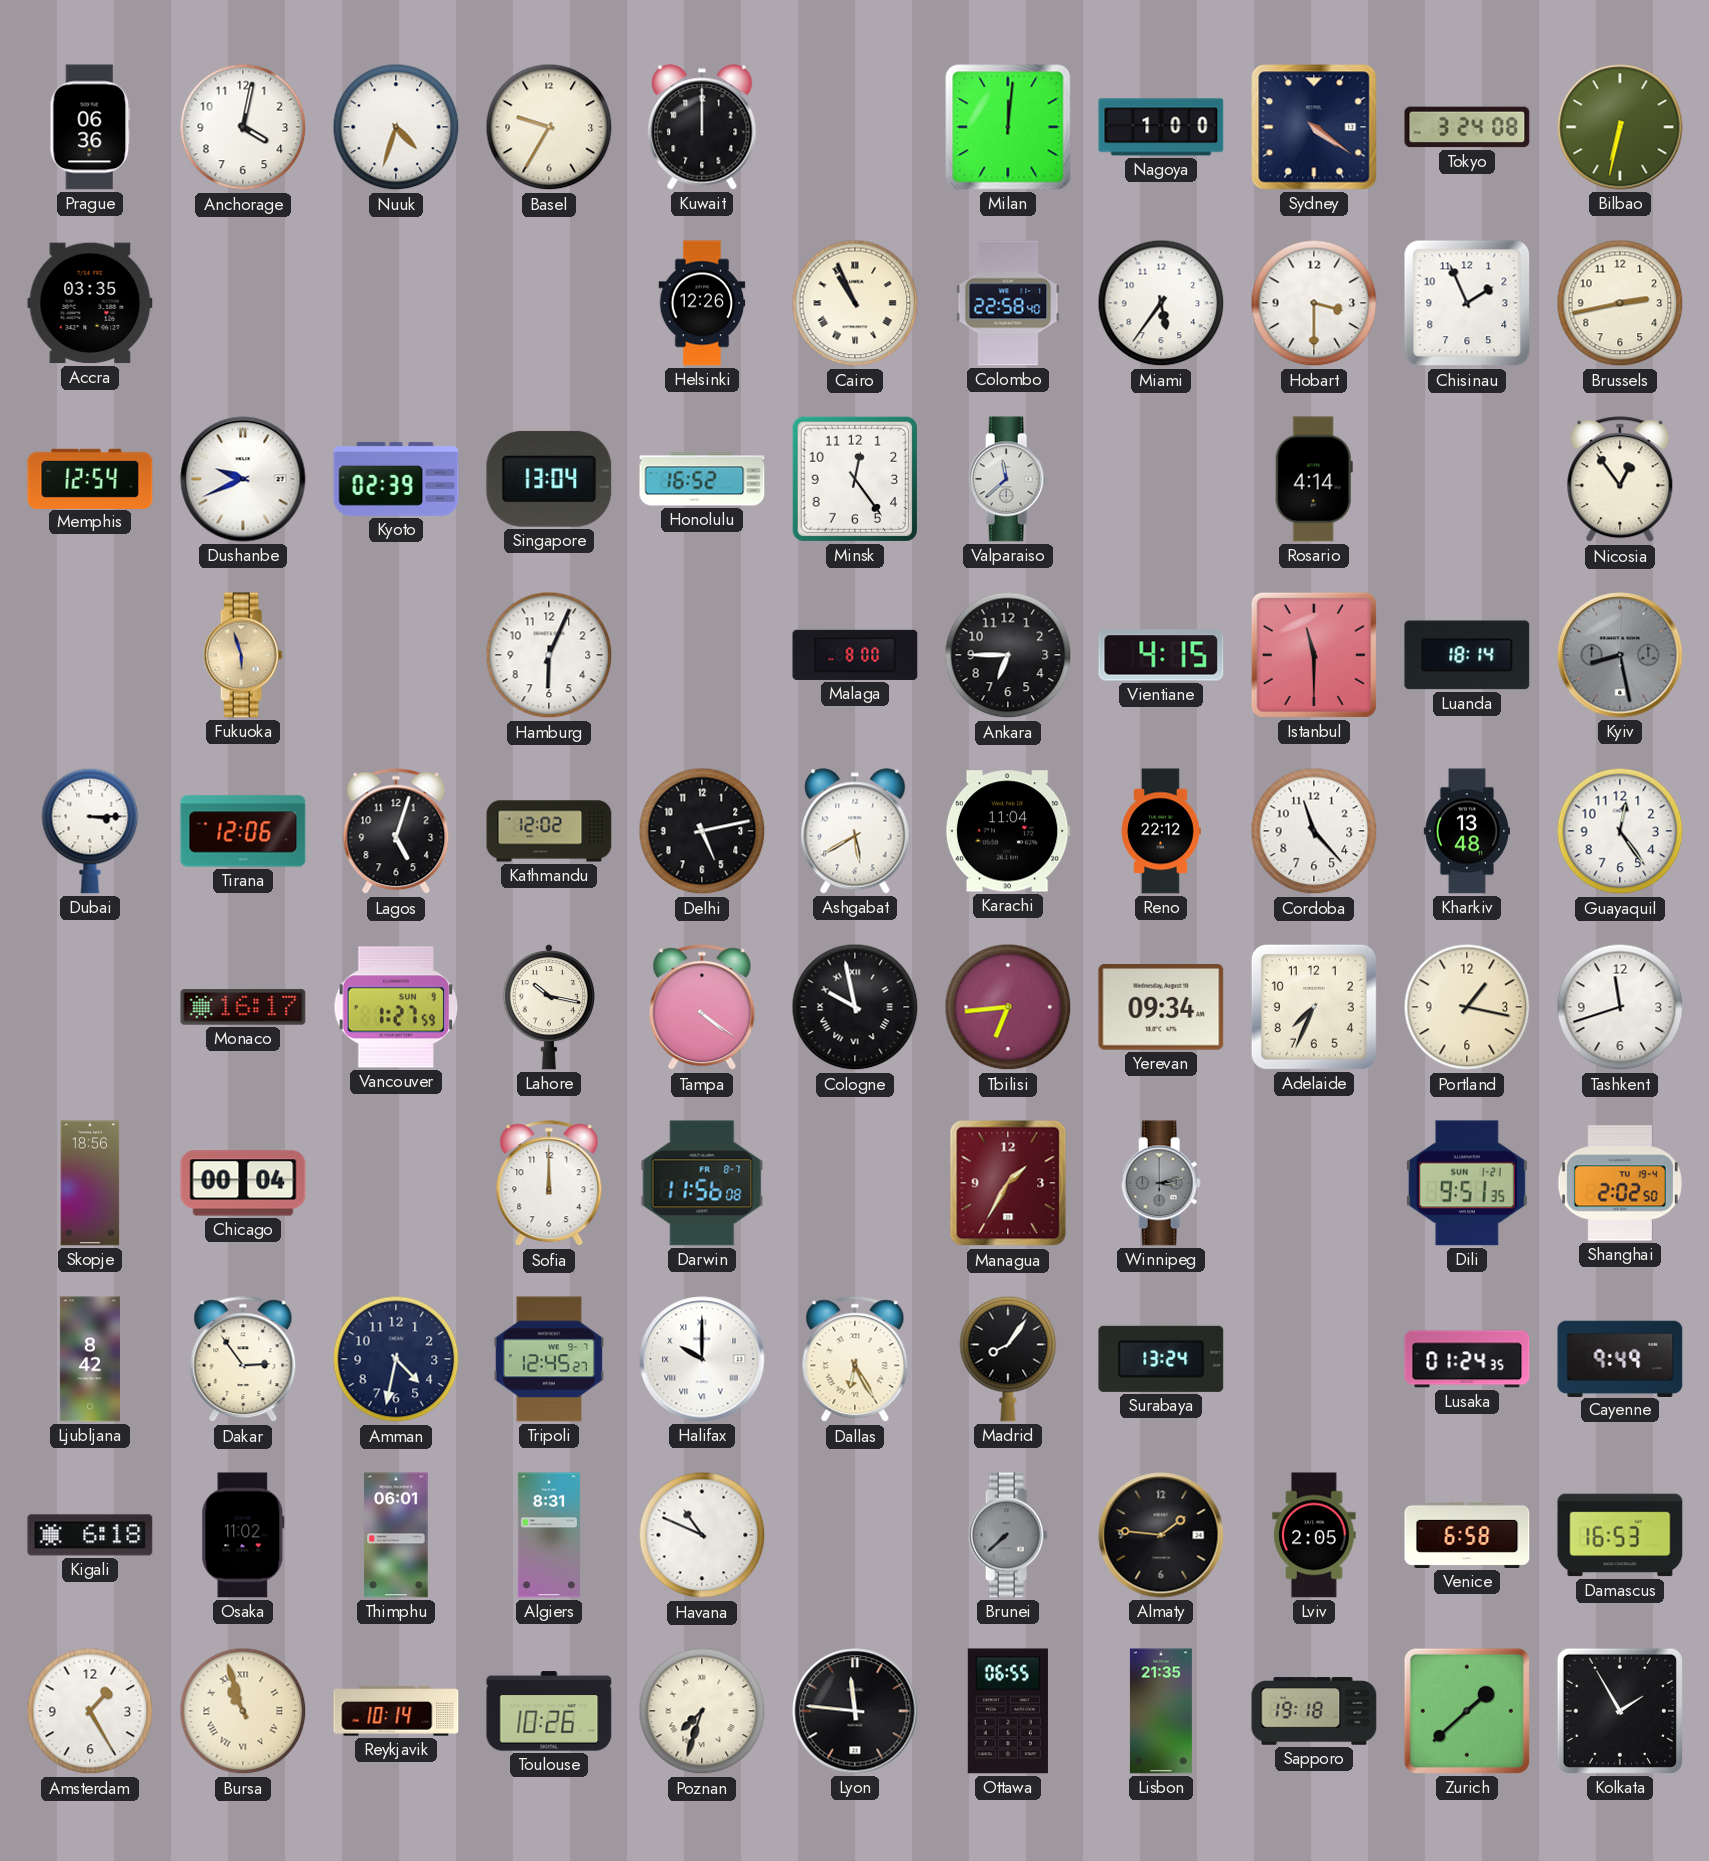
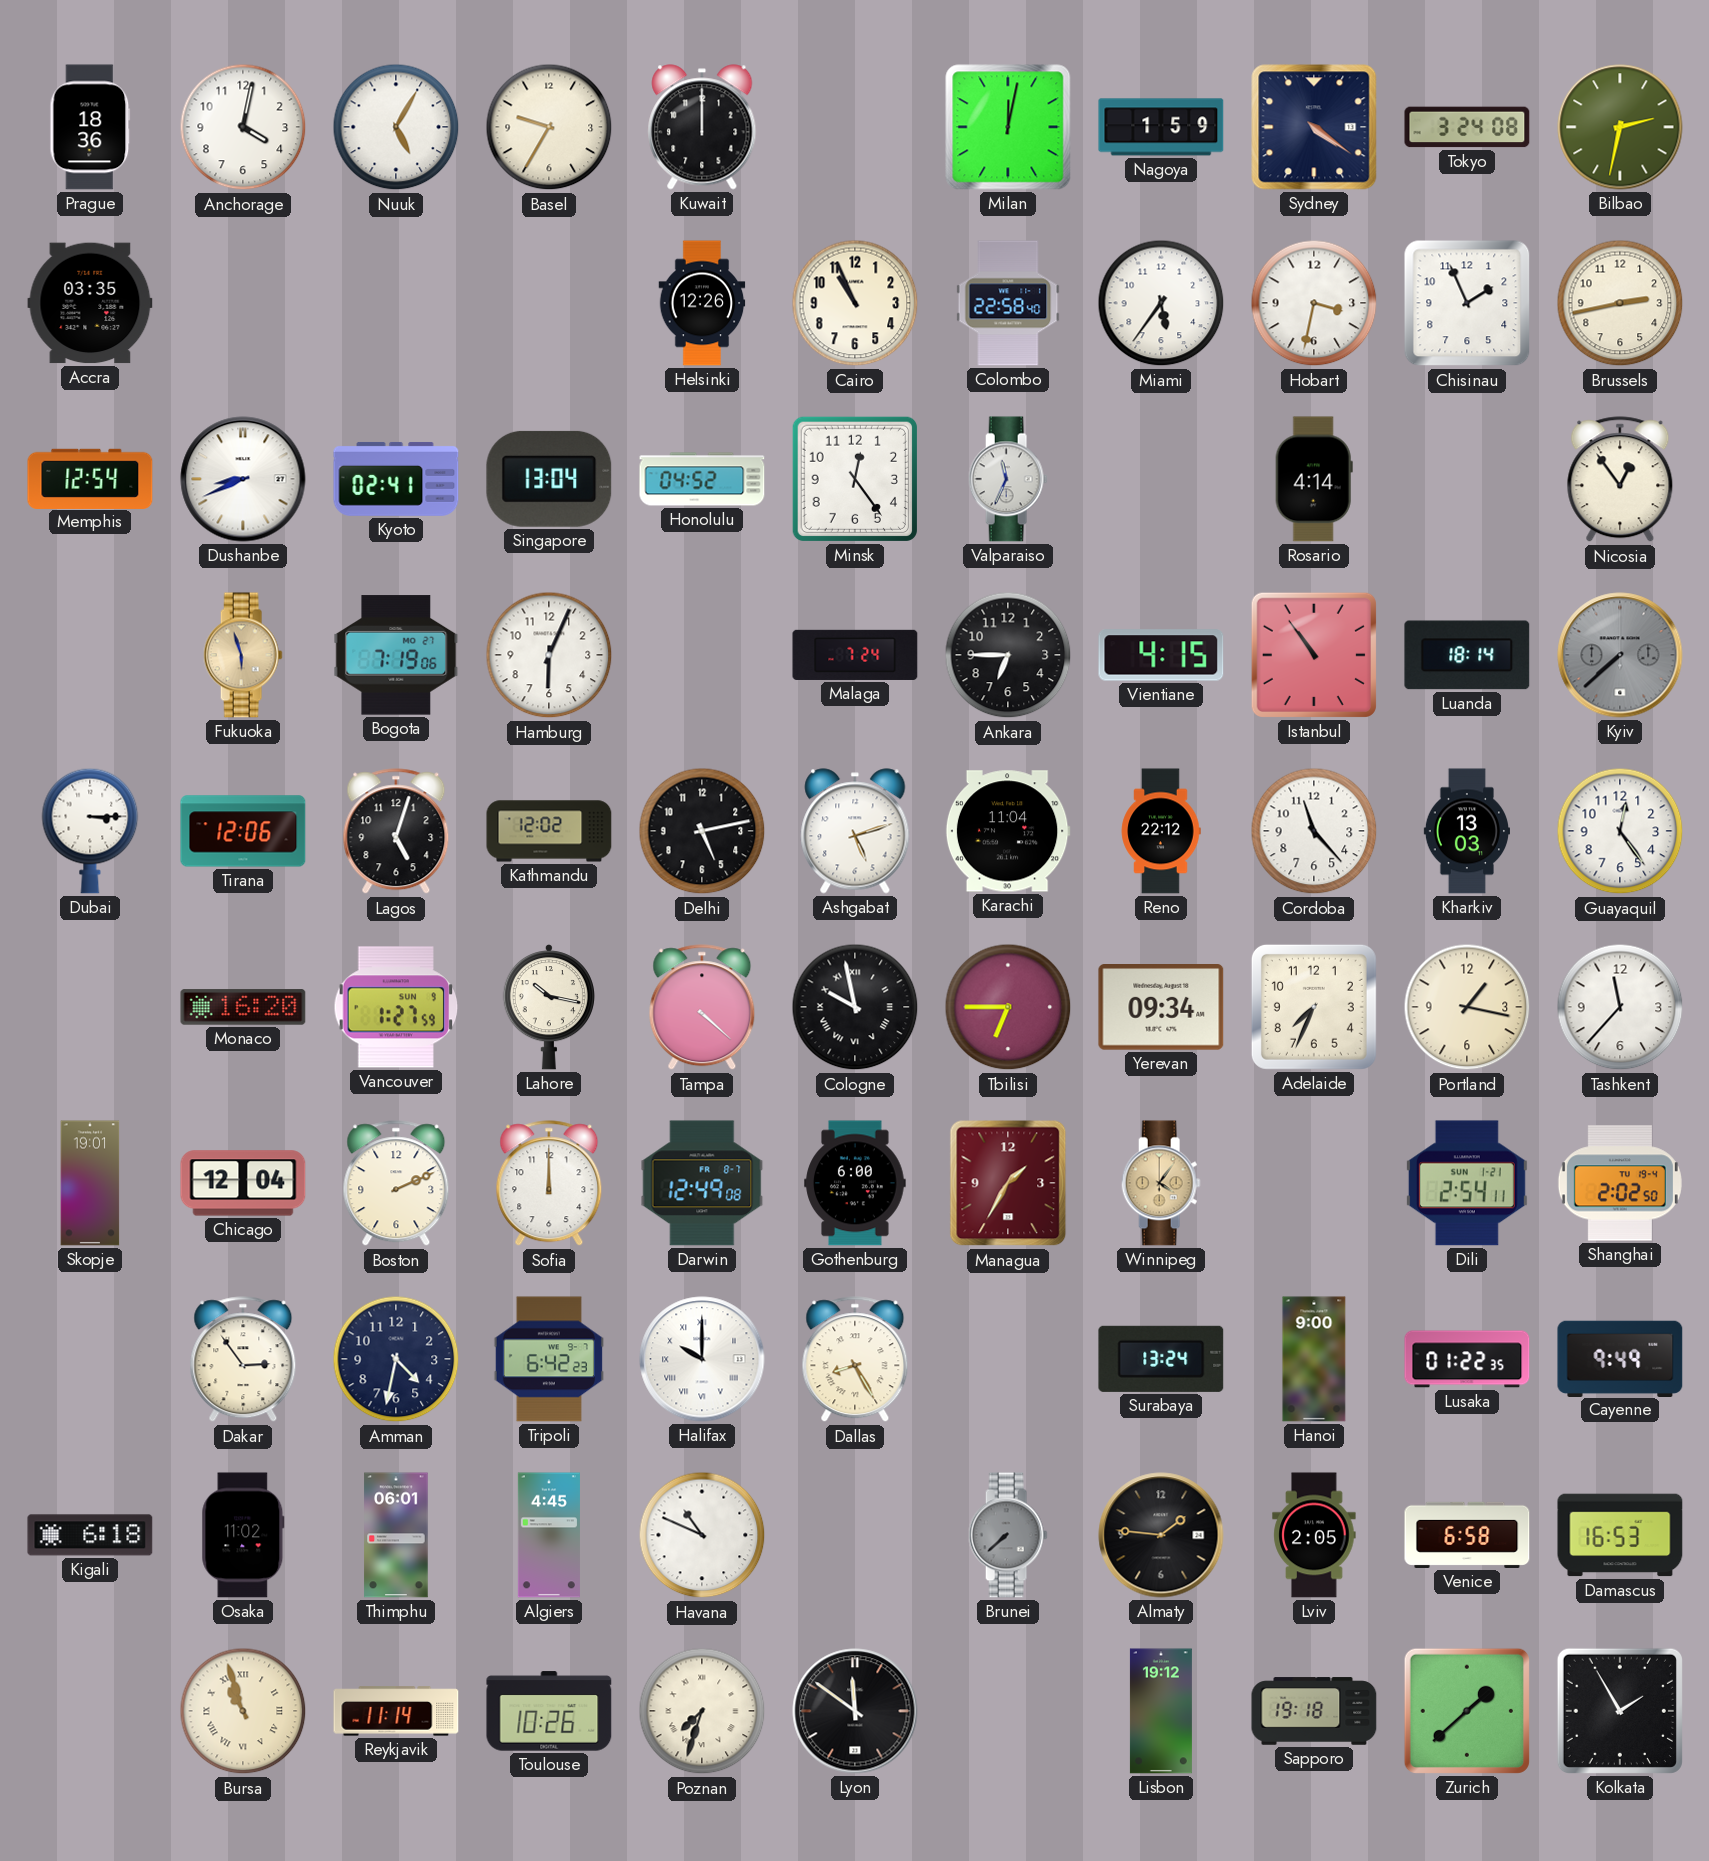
Prague: 06:36 -> 18:36 (90, 127)
Nuuk: 4:33 -> 5:05 (396, 127)
Milan: 12:01 -> 12:02 (1008, 127)
Nagoya: 1:00 -> 1:59 (1161, 127)
Bilbao: 6:32 -> 2:32 (1620, 127)
Cairo numerals: Roman -> Arabic (855, 303)
Hobart: 3:30 -> 3:32 (1314, 303)
Dushanbe: 9:41 -> 8:41 (243, 479)
Kyoto: 02:39 -> 02:41 (396, 479)
Honolulu: 16:52 -> 04:52 (702, 479)
Valparaiso: 11:38 -> 11:34 (1008, 479)
Bogota: none -> 7:19 (396, 655)
Malaga: 8:00 -> 7:24 (855, 655)
Istanbul: 11:30 -> 10:54 (1314, 655)
Kyiv: 8:28 -> 7:38 (1620, 655)
Ashgabat: 5:40 -> 5:12 (855, 831)
Kharkiv: 13:48 -> 13:03 (1466, 831)
Monaco: 16:17 -> 16:20 (243, 1007)
Tampa: 4:21 -> 4:22 (702, 1008)
Tbilisi: 6:44 -> 6:45 (1008, 1007)
Tashkent: 11:42 -> 11:37 (1620, 1007)
Skopje: 18:56 -> 19:01 (90, 1183)
Chicago: 00:04 -> 12:04 (243, 1183)
Boston: none -> 2:11 (396, 1184)
Darwin: 11:56 -> 12:49 (702, 1183)
Gothenburg: none -> 6:00 (855, 1183)
Winnipeg: 3:13 -> 4:06 (1161, 1183)
Winnipeg dial: grey -> champagne (1161, 1183)
Dili: 9:51 -> 2:54 (1467, 1183)
Ljubljana: 8:42 -> none (90, 1359)
Tripoli: 12:45 -> 6:42 (549, 1359)
Dallas: 6:25 -> 8:25 (855, 1360)
Madrid: 8:06 -> none (1008, 1359)
Hanoi: none -> 9:00 (1314, 1359)
Lusaka: 01:24 -> 01:22 (1467, 1359)
Algiers: 8:31 -> 4:45 (549, 1535)
Amsterdam: 1:25 -> none (90, 1711)
Reykjavik: 10:14 -> 11:14 (396, 1711)
Lyon: 11:46 -> 11:51 (855, 1711)
Ottawa: 06:55 -> none (1008, 1711)
Lisbon: 21:35 -> 19:12 (1161, 1711)
